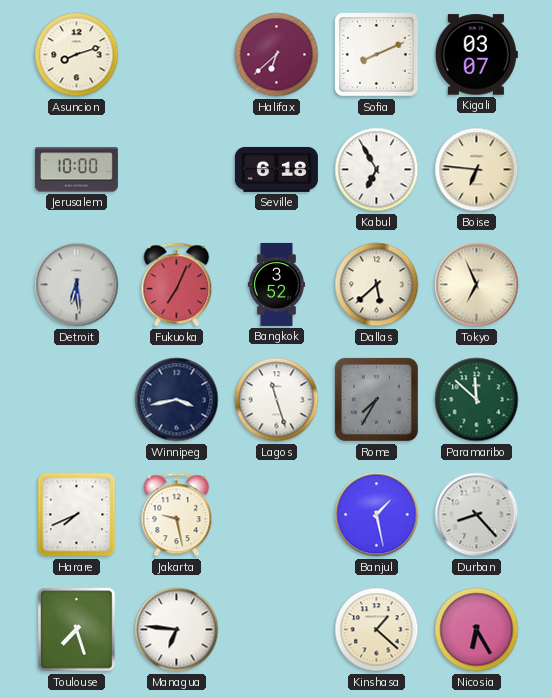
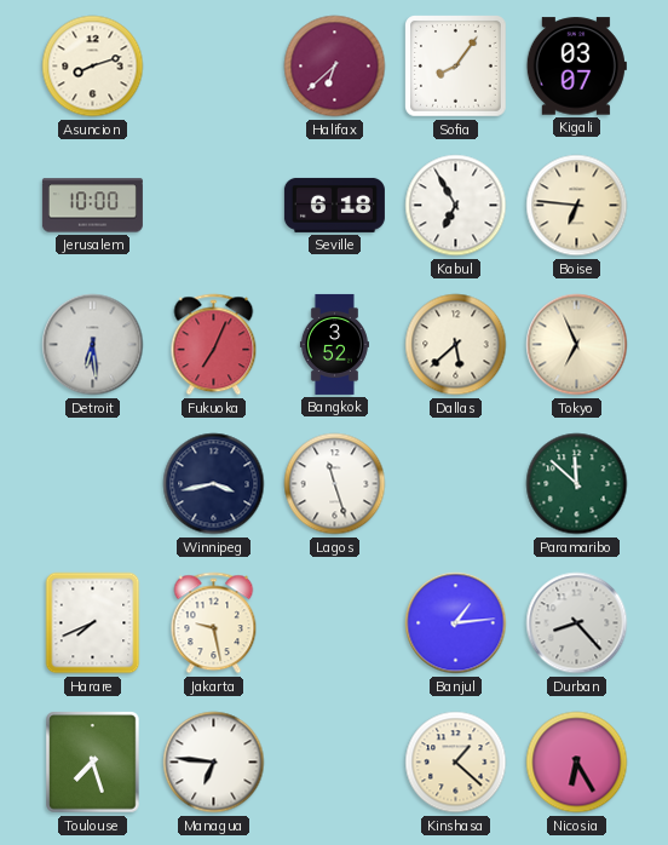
Sofia: 8:11 -> 8:06 (456, 67)
Rome: 7:35 -> none (376, 399)
Banjul: 1:28 -> 1:14 (456, 623)
